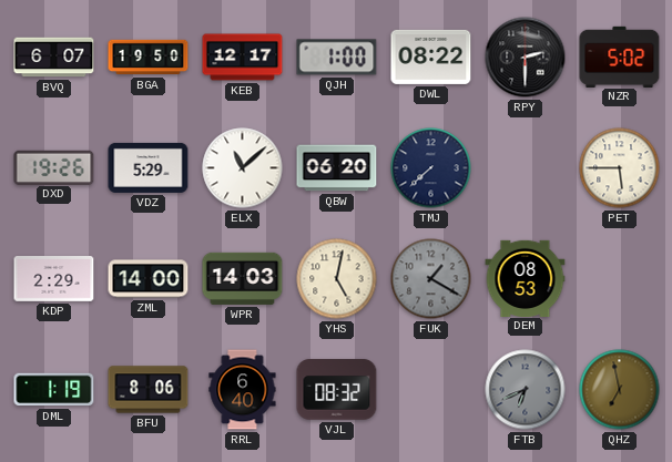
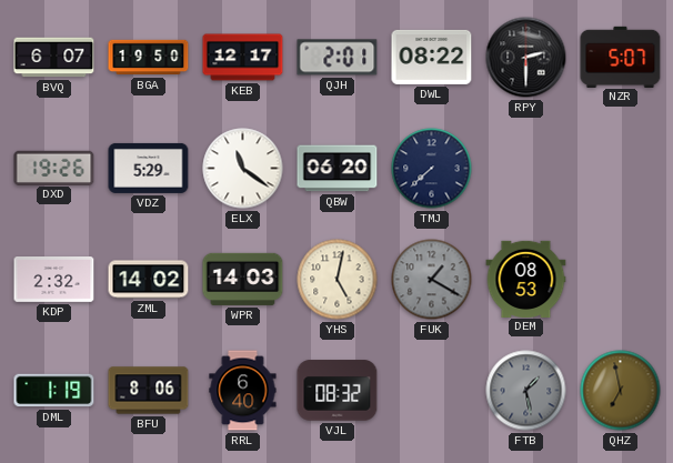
QJH: 1:00 -> 2:01 (338, 58)
NZR: 5:02 -> 5:07 (621, 57)
ELX: 11:08 -> 11:21 (243, 169)
PET: 5:45 -> none (620, 168)
KDP: 2:29 -> 2:32 (54, 280)
ZML: 14:00 -> 14:02 (149, 280)
FTB: 6:41 -> 1:28 (526, 391)
